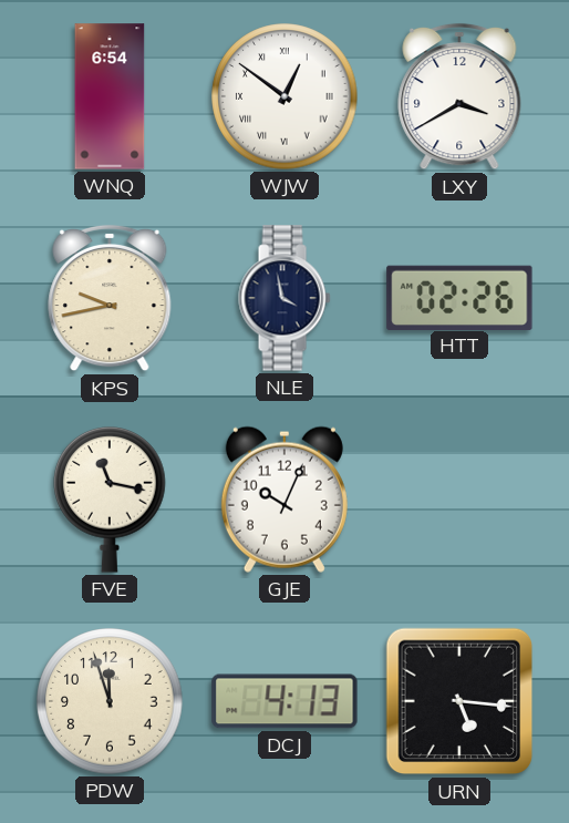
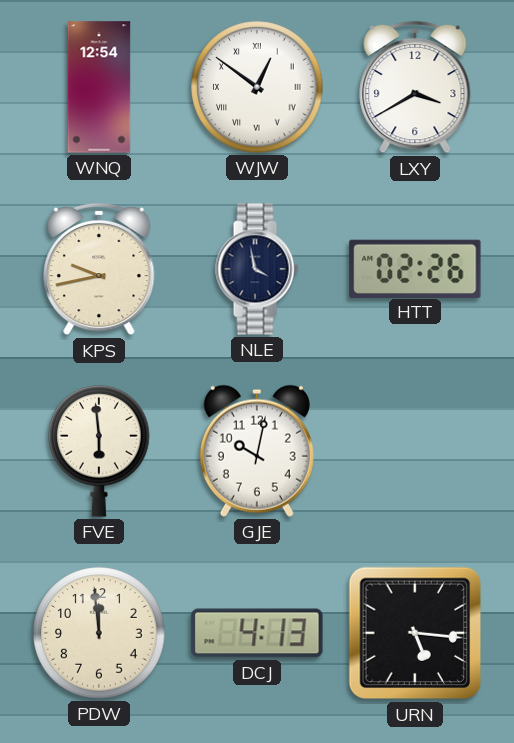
WNQ: 6:54 -> 12:54 (99, 87)
FVE: 11:17 -> 5:59 (99, 451)
GJE: 10:04 -> 10:02 (257, 451)
PDW: 11:57 -> 11:59 (99, 633)
